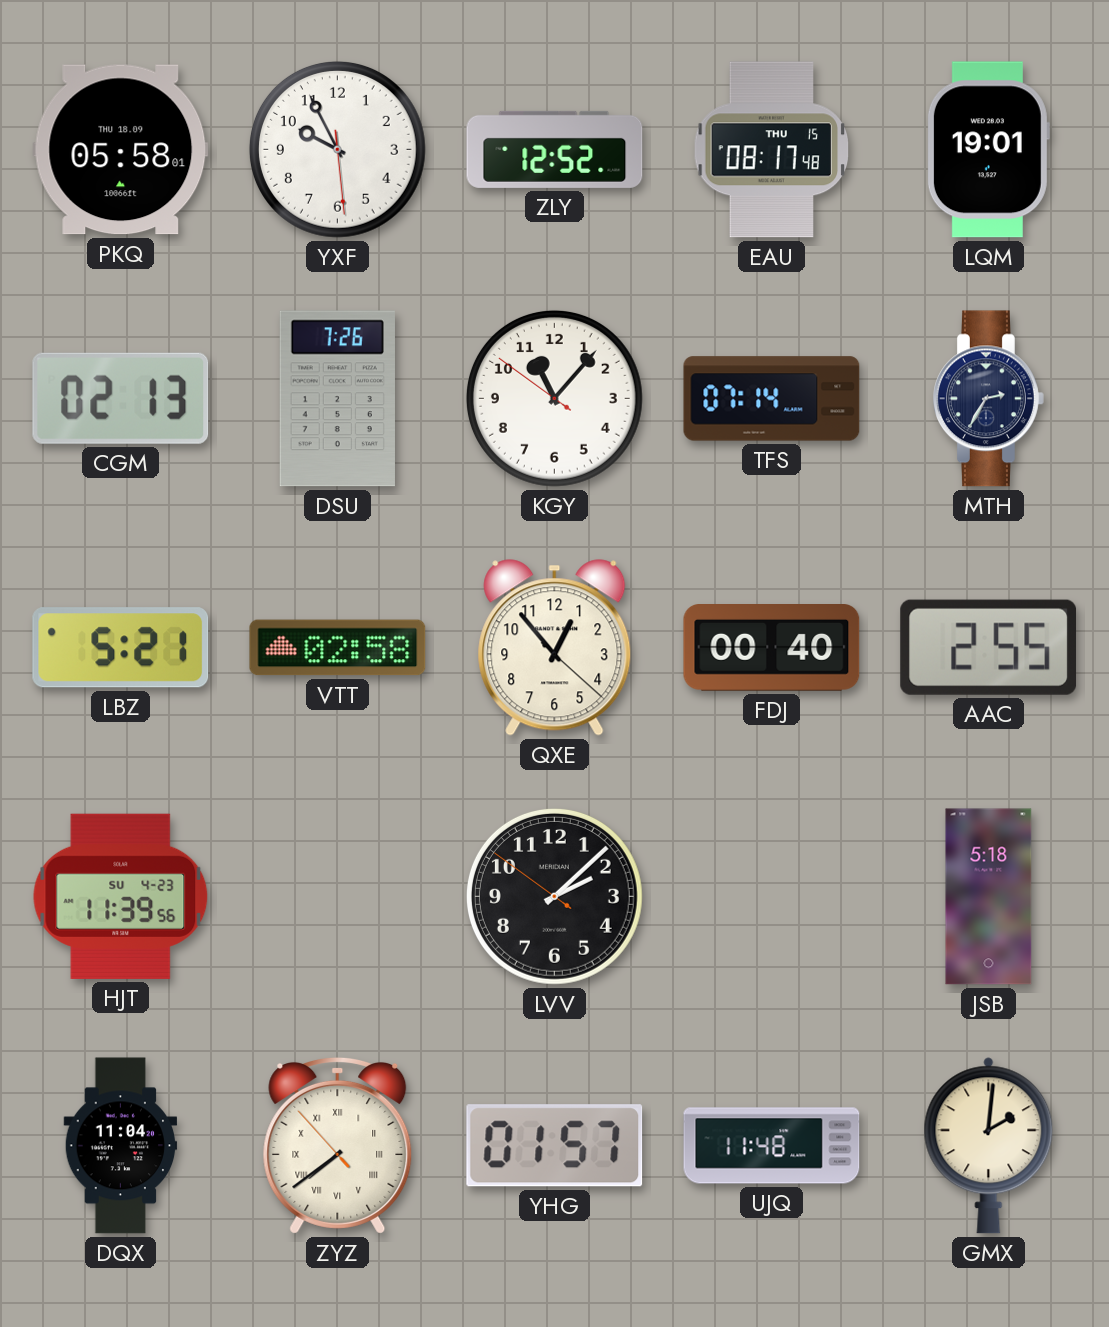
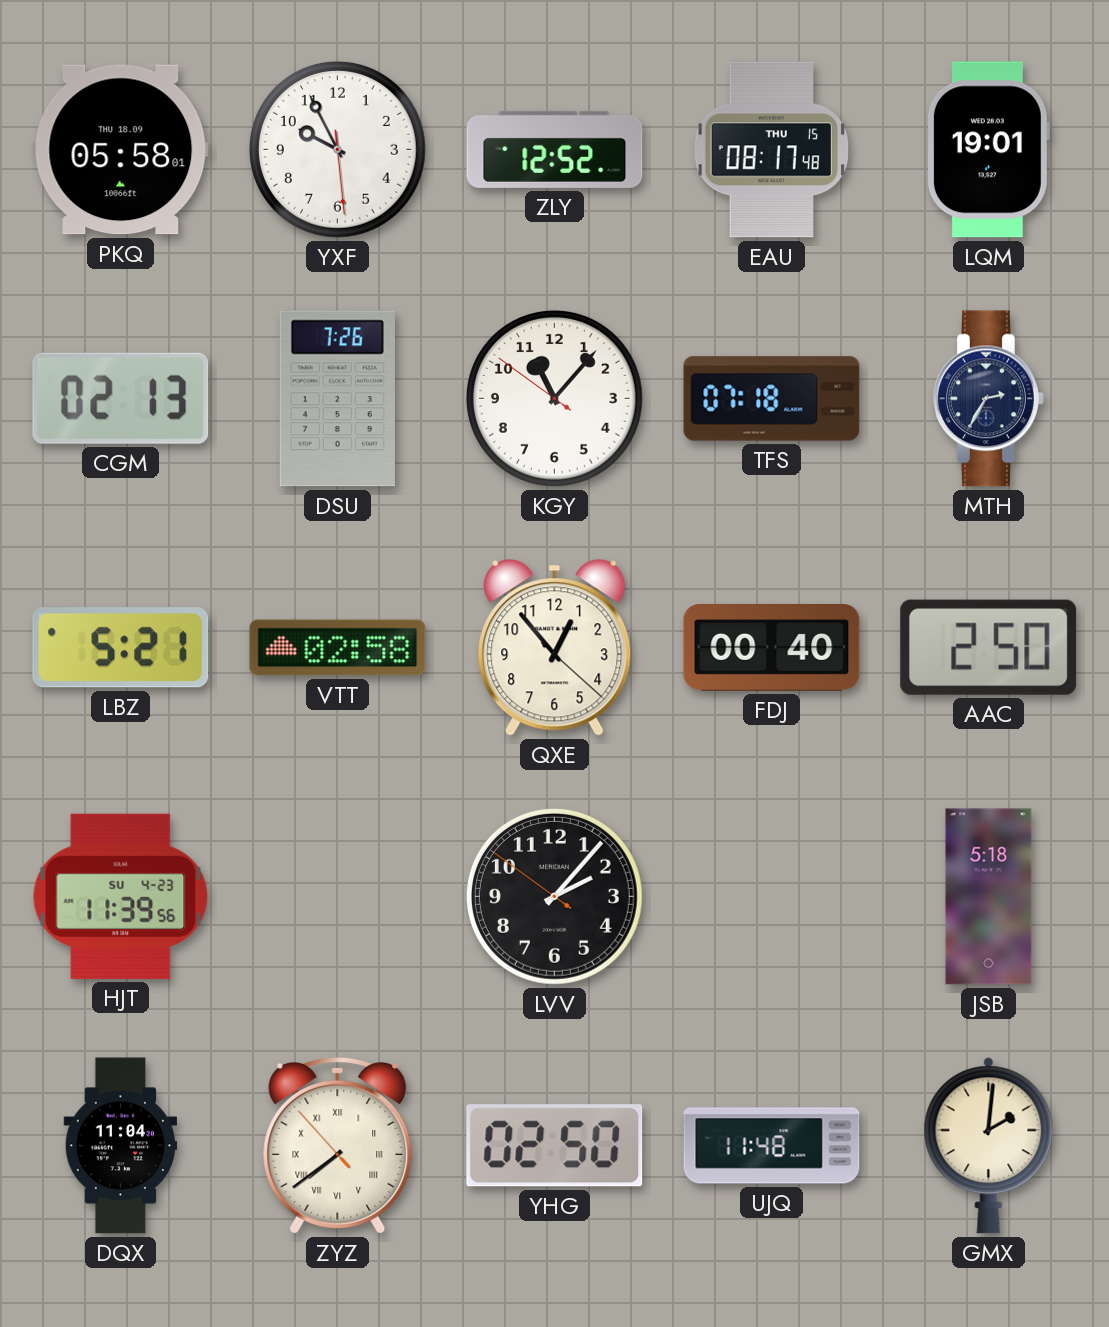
TFS: 07:14 -> 07:18 (772, 399)
AAC: 2:55 -> 2:50 (988, 647)
LVV: 2:07 -> 2:06 (554, 896)
YHG: 01:57 -> 02:50 (555, 1146)
